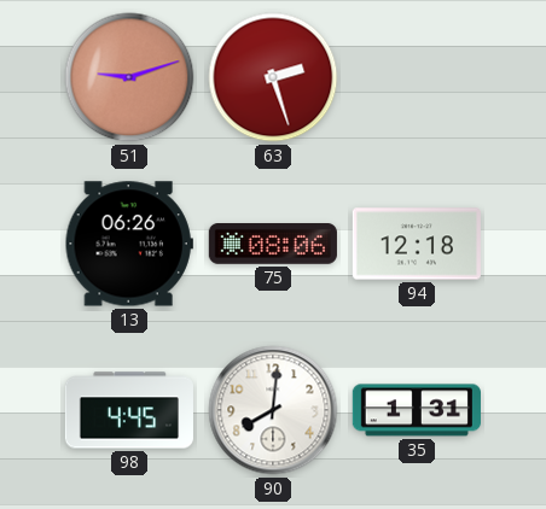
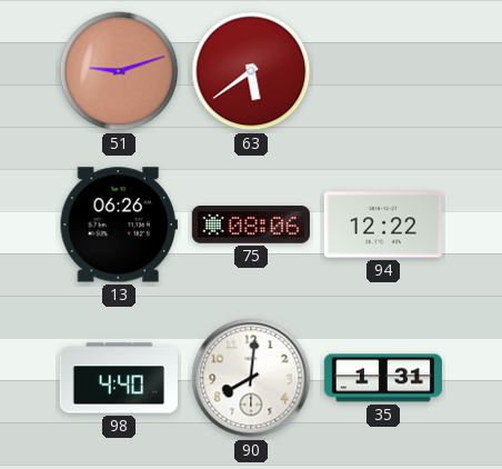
63: 2:27 -> 5:39 (251, 71)
94: 12:18 -> 12:22 (383, 224)
98: 4:45 -> 4:40 (119, 378)
